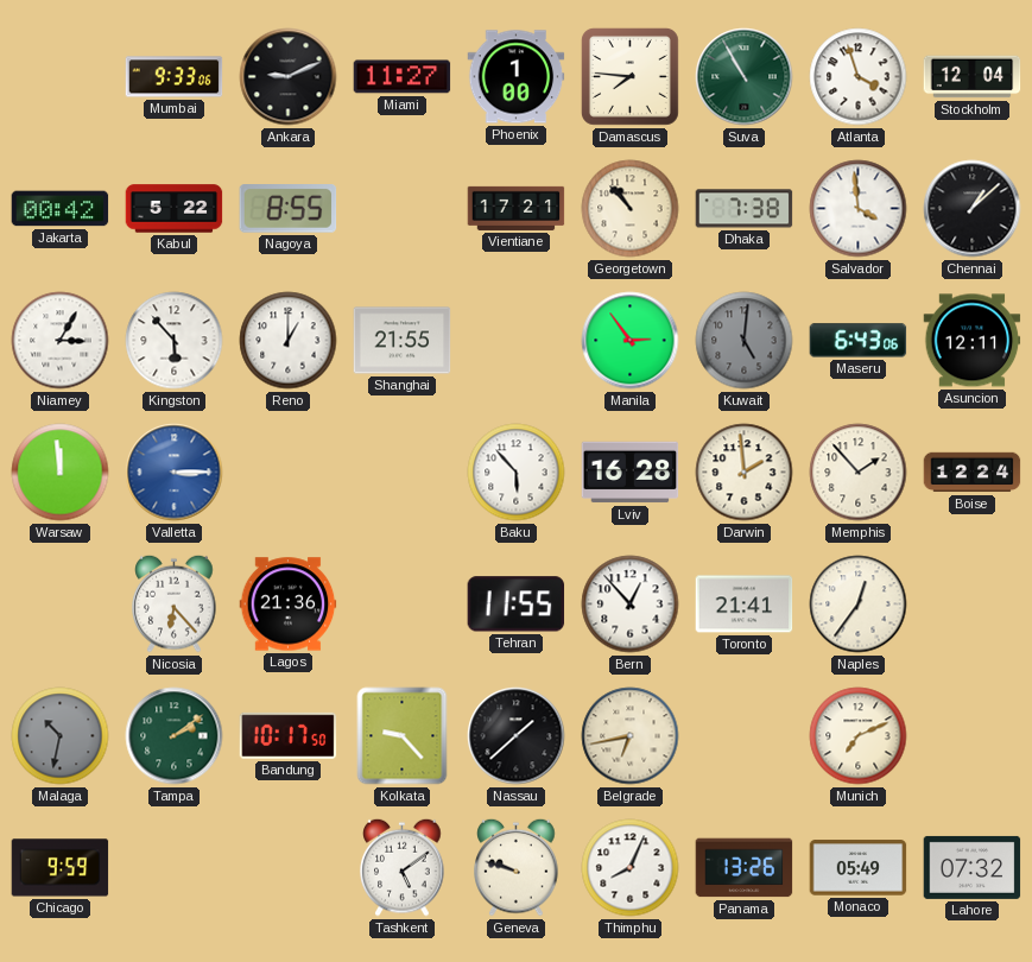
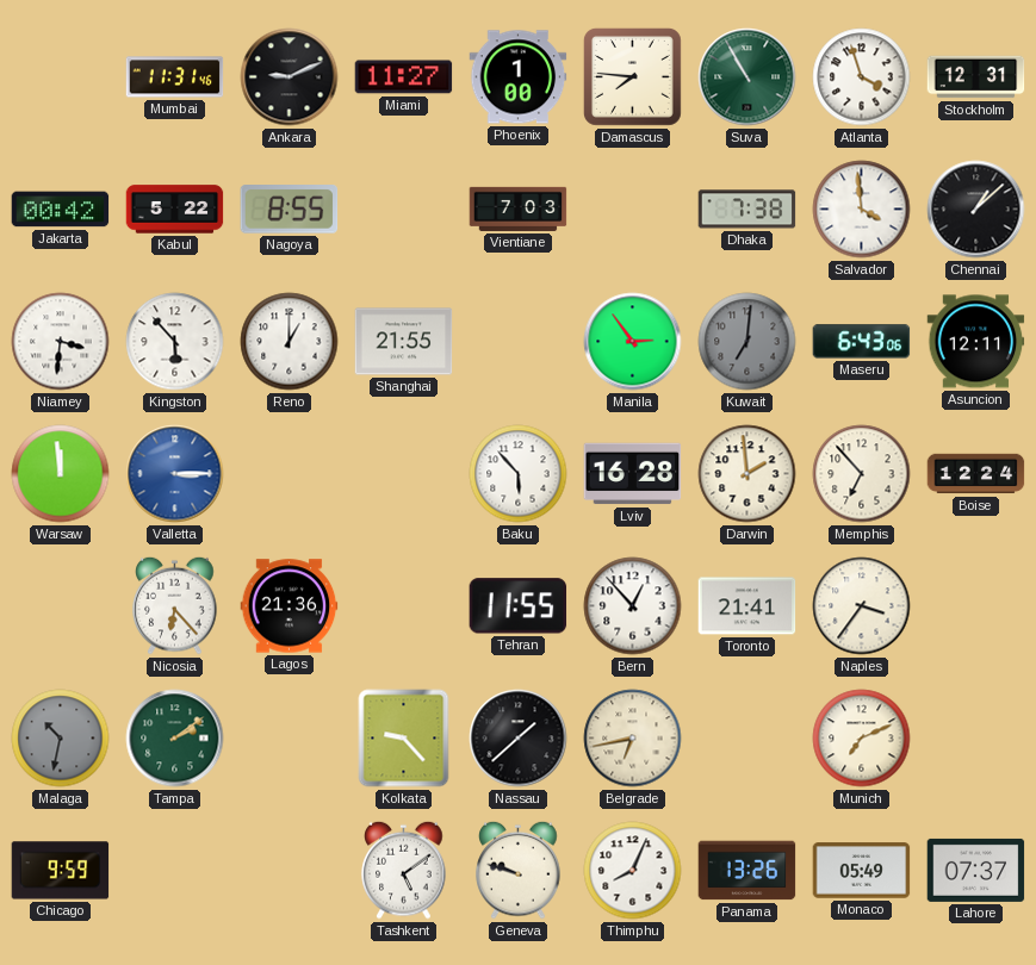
Mumbai: 9:33 -> 11:31 (175, 77)
Stockholm: 12:04 -> 12:31 (976, 77)
Vientiane: 17:21 -> 7:03 (519, 208)
Georgetown: 10:53 -> none (631, 209)
Niamey: 3:05 -> 3:31 (61, 342)
Kuwait: 5:01 -> 7:01 (747, 342)
Memphis: 1:53 -> 6:53 (862, 474)
Naples: 12:36 -> 3:36 (862, 606)
Bandung: 10:17 -> none (289, 735)
Lahore: 07:32 -> 07:37 (976, 870)
